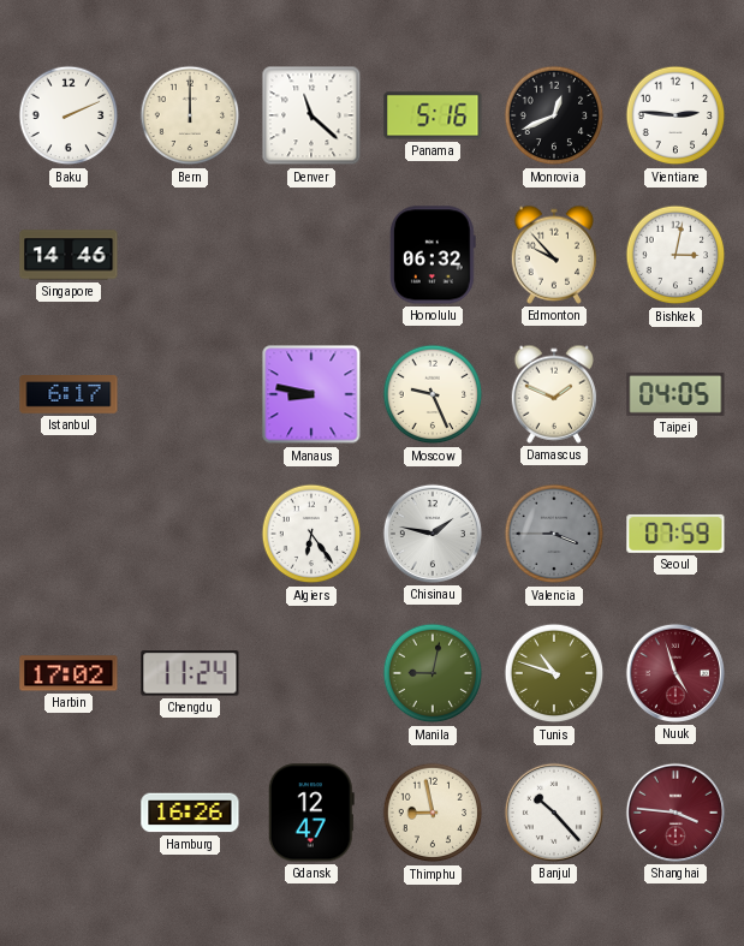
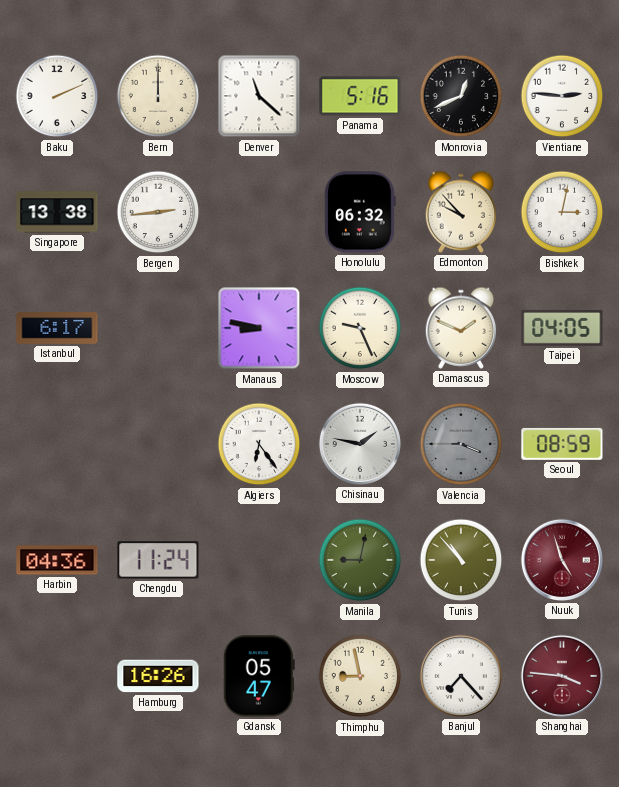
Singapore: 14:46 -> 13:38 (57, 212)
Bergen: none -> 2:44 (158, 212)
Seoul: 07:59 -> 08:59 (562, 444)
Harbin: 17:02 -> 04:36 (57, 560)
Tunis: 10:48 -> 10:53 (461, 560)
Gdansk: 12:47 -> 05:47 (259, 676)
Banjul: 10:23 -> 7:23 (461, 676)
